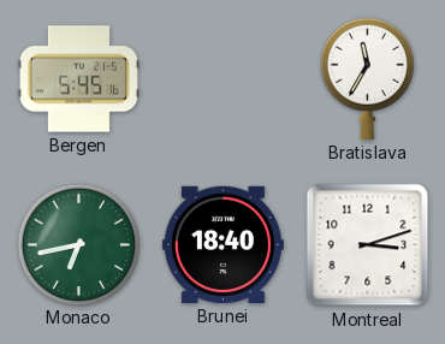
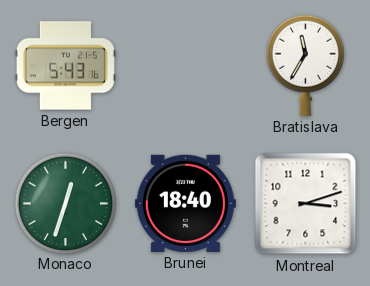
Bergen: 5:45 -> 5:43 (65, 66)
Monaco: 6:43 -> 12:33 (65, 203)
